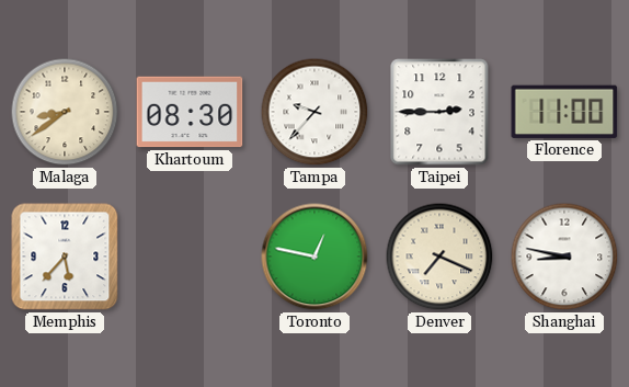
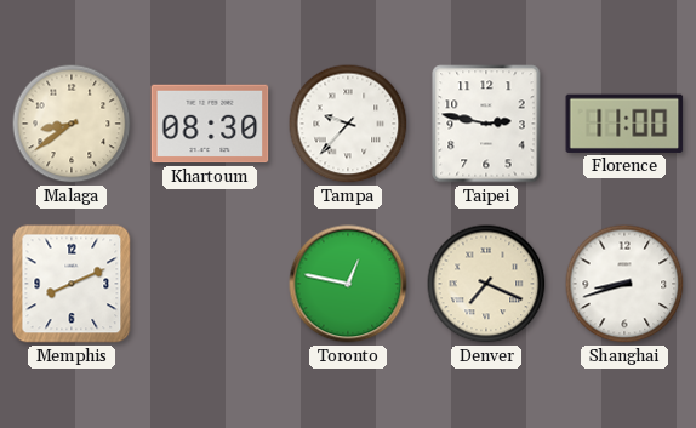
Taipei: 2:45 -> 2:47 (486, 124)
Memphis: 5:37 -> 8:11 (72, 284)
Shanghai: 8:47 -> 8:42 (624, 284)
